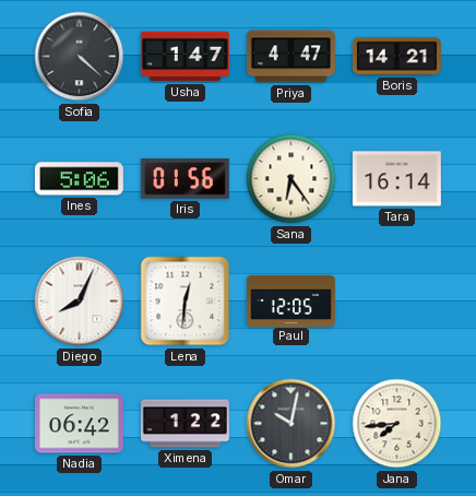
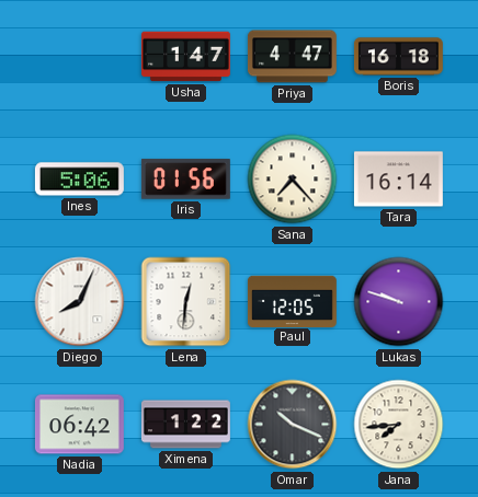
Sofia: 4:22 -> none (80, 57)
Boris: 14:21 -> 16:18 (398, 57)
Sana: 6:24 -> 7:23 (293, 180)
Lukas: none -> 9:48 (399, 302)
Omar: 10:02 -> 10:19 (293, 425)
